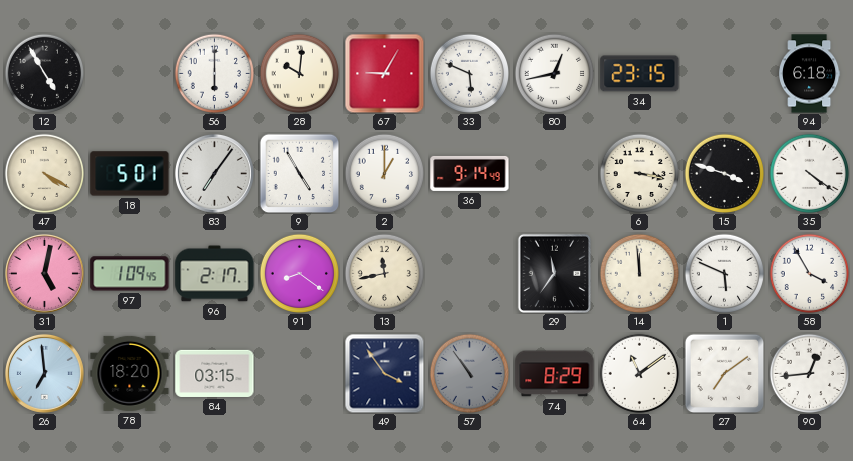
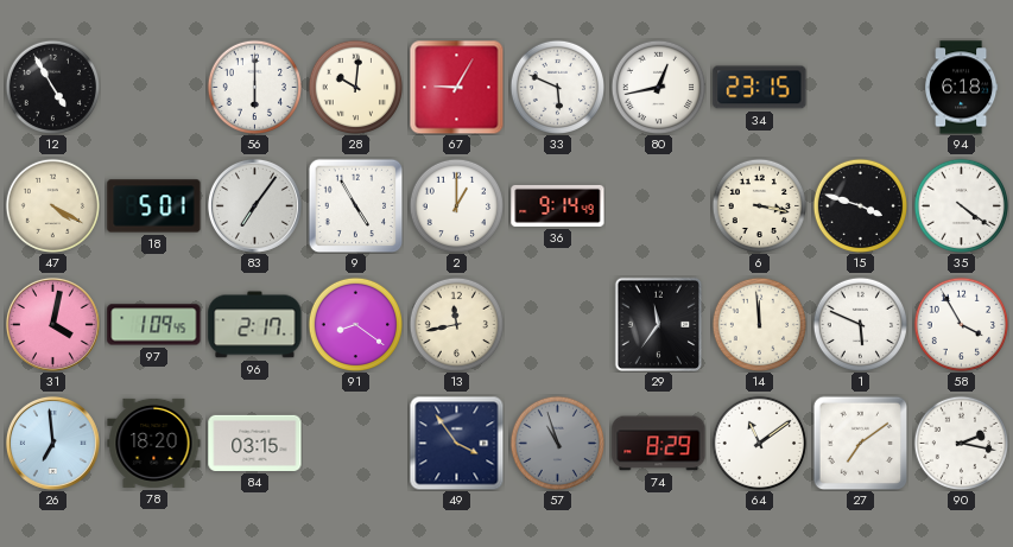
31: 5:02 -> 4:02 (52, 324)
57: 10:54 -> 10:57 (557, 443)
90: 12:44 -> 2:17 (961, 443)
